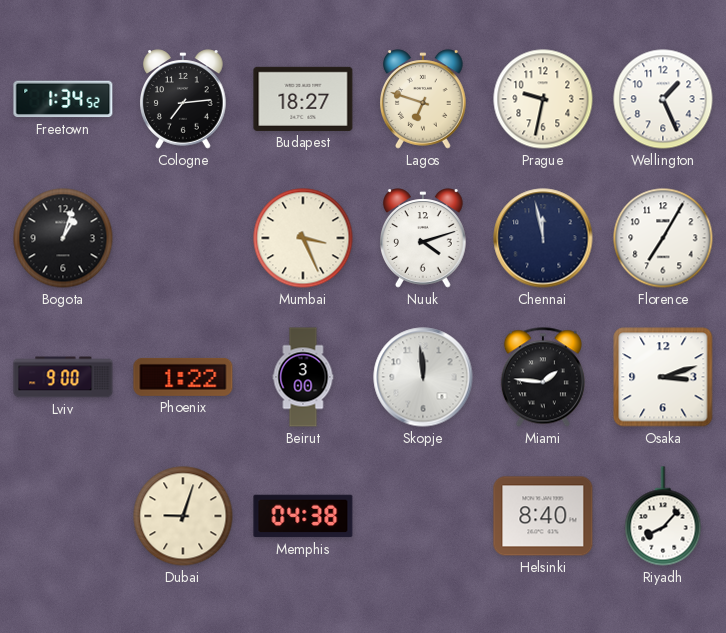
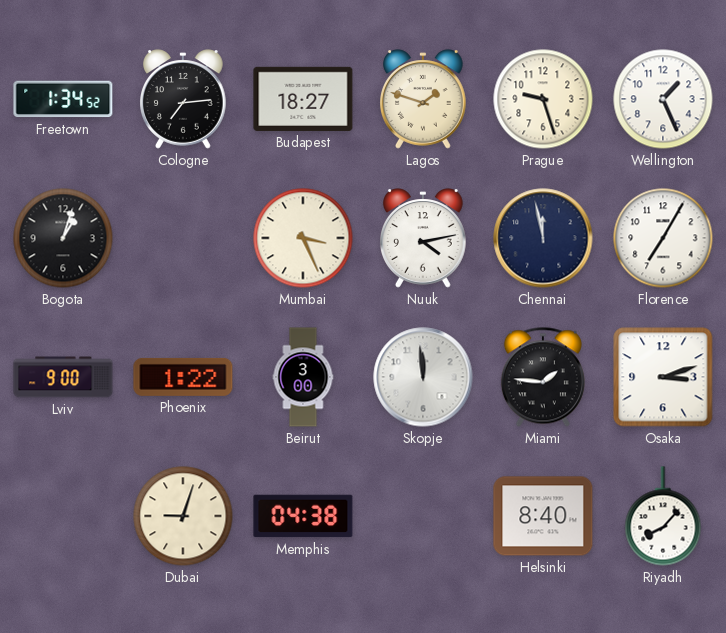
Lagos: 6:48 -> 1:48 (424, 99)
Prague: 9:32 -> 9:27 (543, 99)
Nuuk: 4:12 -> 4:13 (424, 238)
